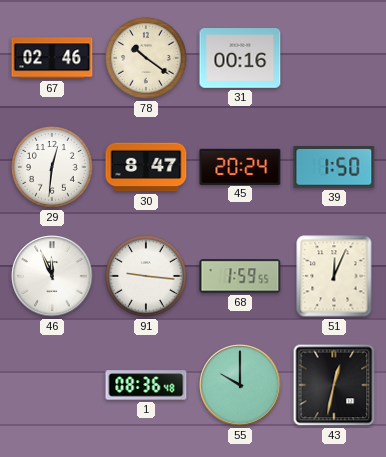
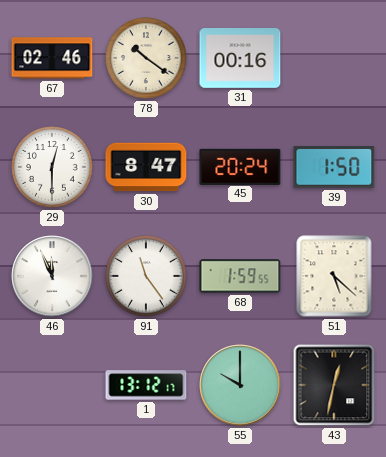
29: 12:31 -> 12:30 (53, 168)
91: 9:16 -> 11:24 (147, 277)
51: 12:04 -> 5:22 (334, 276)
1: 08:36 -> 13:12 (146, 385)
